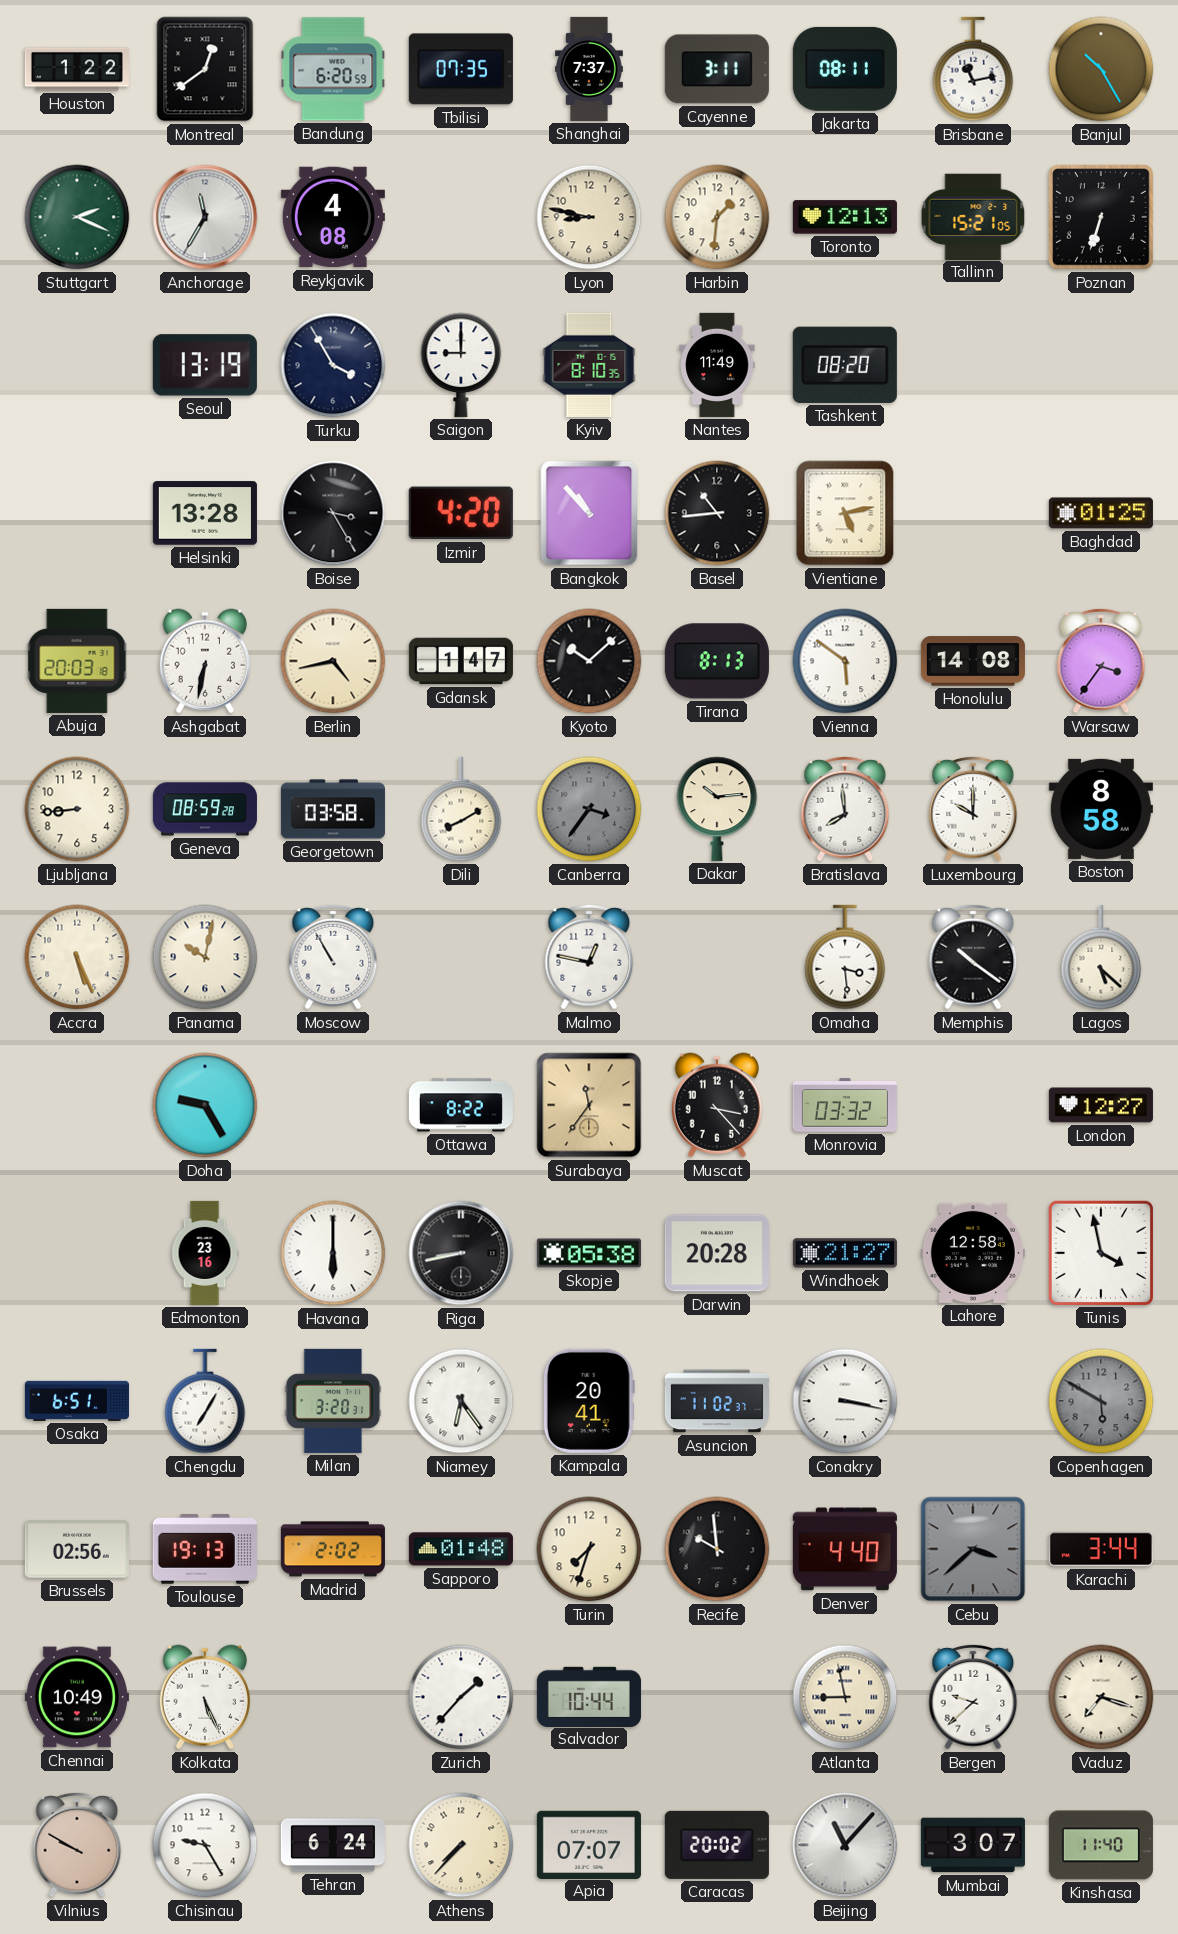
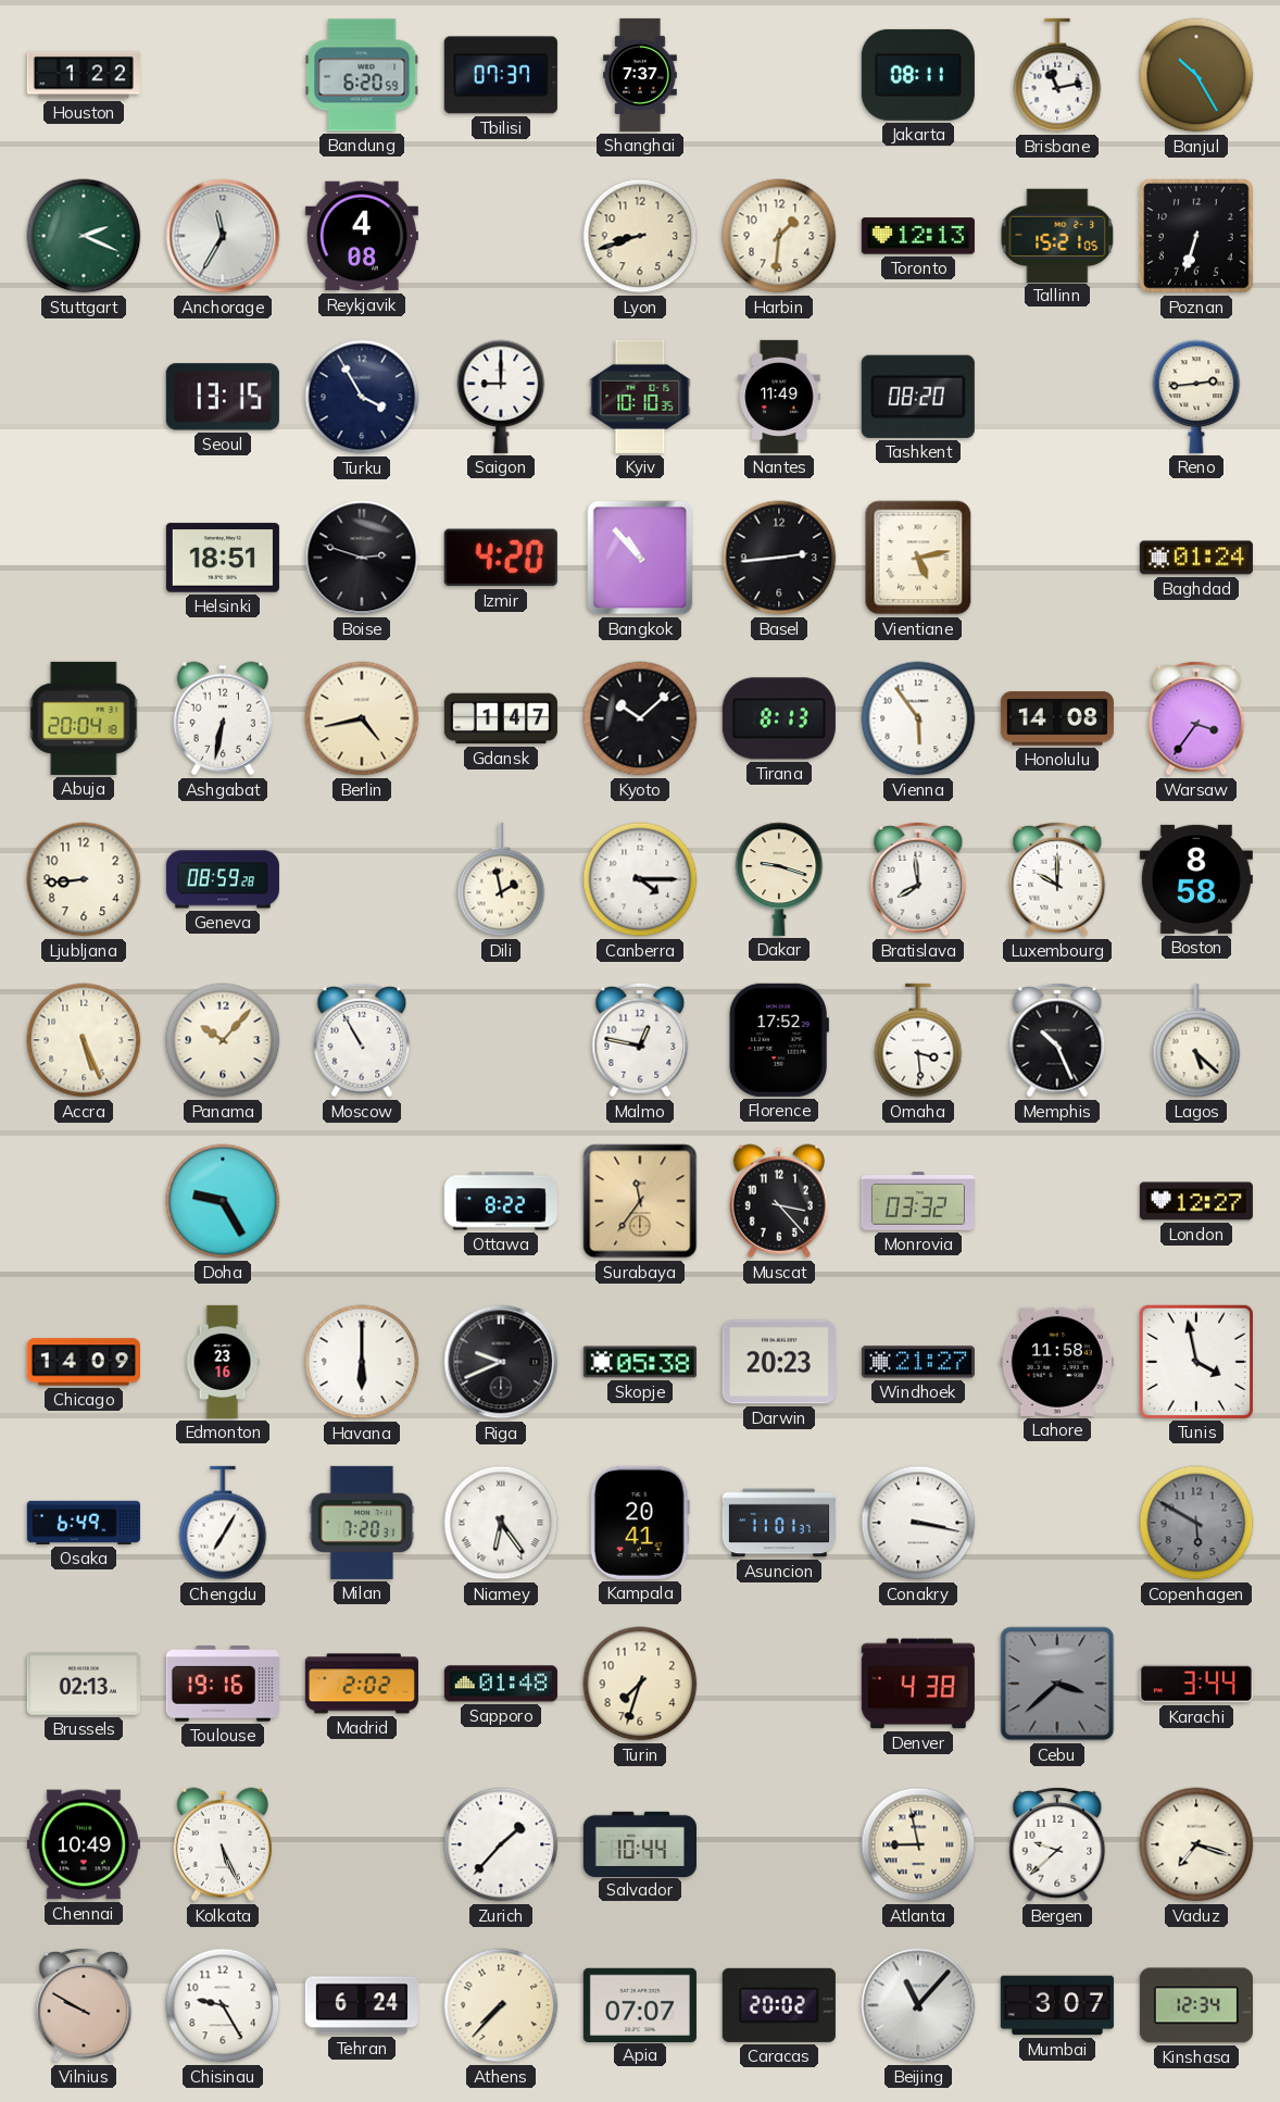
Montreal: 12:39 -> none (205, 69)
Tbilisi: 07:35 -> 07:37 (501, 75)
Cayenne: 3:11 -> none (717, 69)
Lyon: 8:47 -> 8:42 (640, 236)
Seoul: 13:19 -> 13:15 (223, 397)
Kyiv: 8:10 -> 10:10 (640, 397)
Reno: none -> 2:44 (1196, 397)
Helsinki: 13:28 -> 18:51 (223, 558)
Boise: 3:25 -> 2:48 (362, 558)
Basel: 10:44 -> 2:44 (779, 558)
Baghdad: 01:25 -> 01:24 (1196, 558)
Abuja: 20:03 -> 20:04 (84, 718)
Vienna: 5:51 -> 5:54 (918, 718)
Georgetown: 03:58 -> none (333, 809)
Dili: 8:10 -> 1:58 (501, 879)
Canberra: 3:36 -> 4:15 (640, 879)
Canberra dial: grey -> white (640, 879)
Dakar: 10:14 -> 9:18 (779, 879)
Panama: 10:02 -> 10:07 (223, 1040)
Florence: none -> 17:52 (779, 1040)
Memphis: 10:21 -> 10:26 (1057, 1040)
Chicago: none -> 14:09 (84, 1362)
Riga: 8:43 -> 9:41 (501, 1362)
Darwin: 20:28 -> 20:23 (779, 1362)
Lahore: 12:58 -> 11:58 (1057, 1362)
Osaka: 6:51 -> 6:49 (84, 1523)
Milan: 3:20 -> 7:20 (362, 1523)
Asuncion: 11:02 -> 11:01 (779, 1523)
Brussels: 02:56 -> 02:13 (84, 1684)
Toulouse: 19:13 -> 19:16 (223, 1685)
Recife: 9:59 -> none (717, 1549)
Denver: 4:40 -> 4:38 (918, 1684)
Kinshasa: 11:40 -> 12:34 (1196, 2005)
